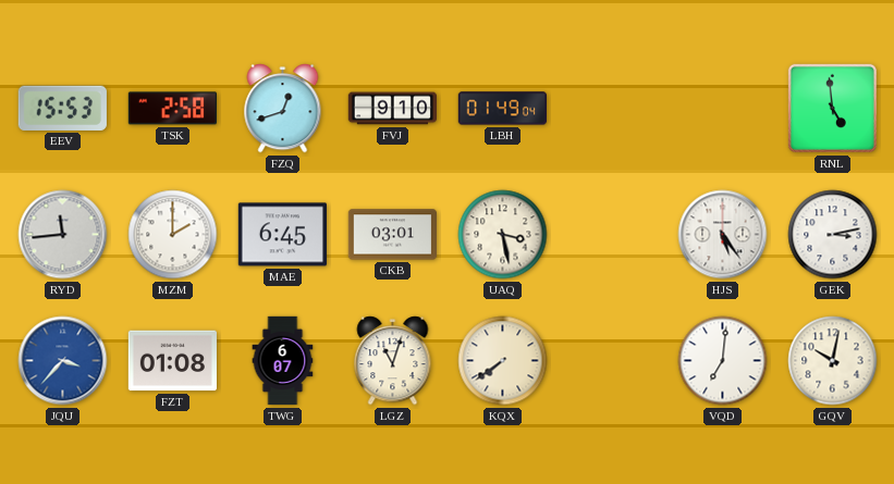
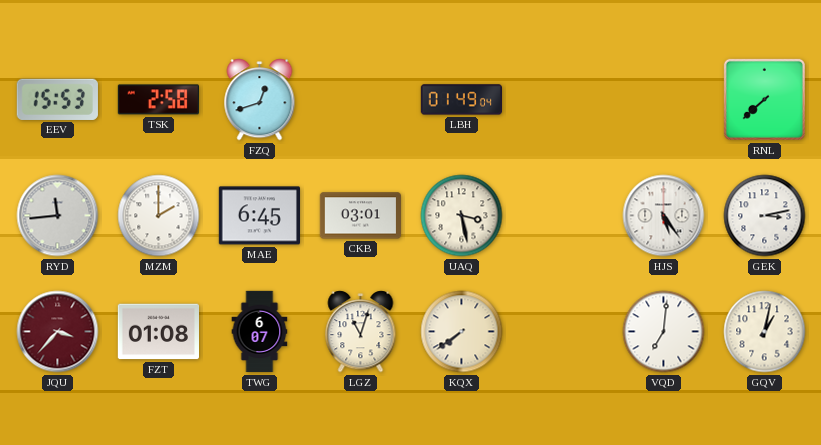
FVJ: 9:10 -> none (392, 109)
RNL: 4:59 -> 7:38 (764, 99)
JQU dial: blue -> burgundy (58, 332)
GQV: 10:02 -> 1:02 (765, 332)
